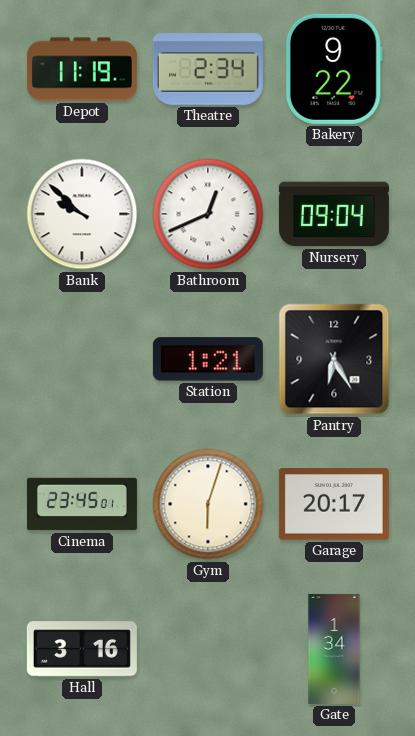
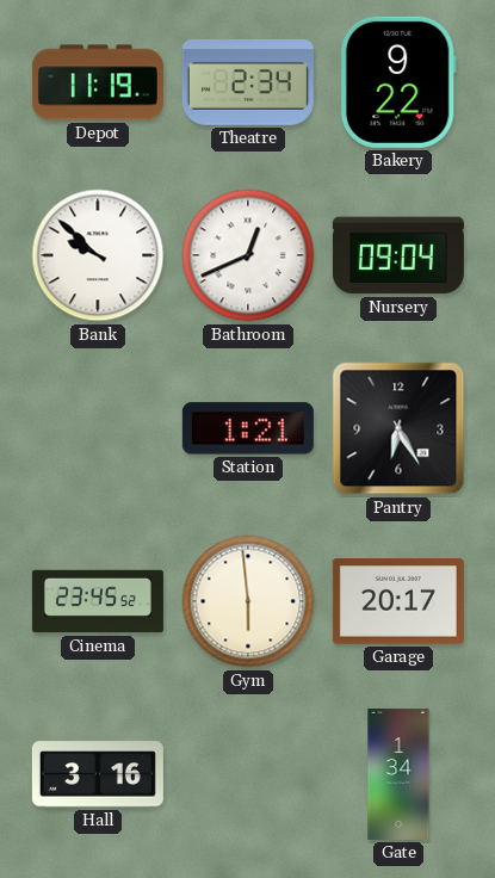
Cinema: 23:45:01 -> 23:45:52 (98, 601)
Gym: 6:03 -> 5:59 (248, 601)
